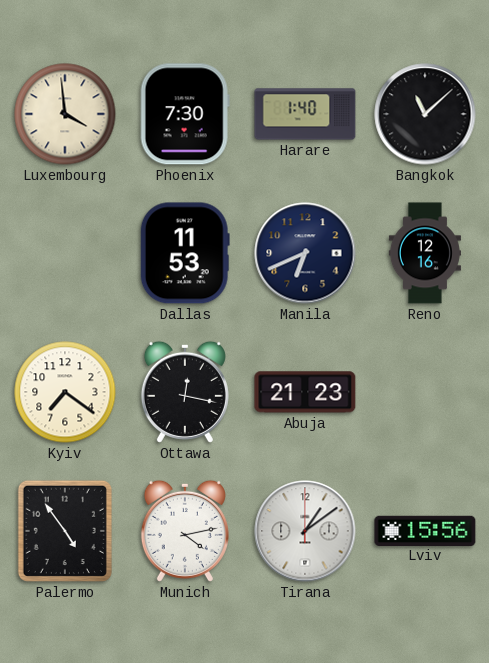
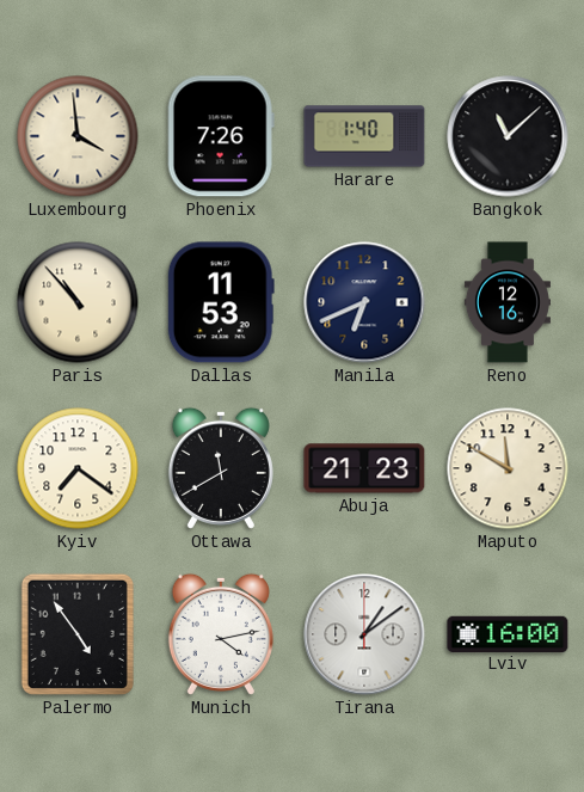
Phoenix: 7:30 -> 7:26 (221, 136)
Paris: none -> 10:53 (78, 302)
Ottawa: 12:17 -> 11:40 (221, 468)
Maputo: none -> 11:50 (508, 468)
Lviv: 15:56 -> 16:00 (508, 633)
